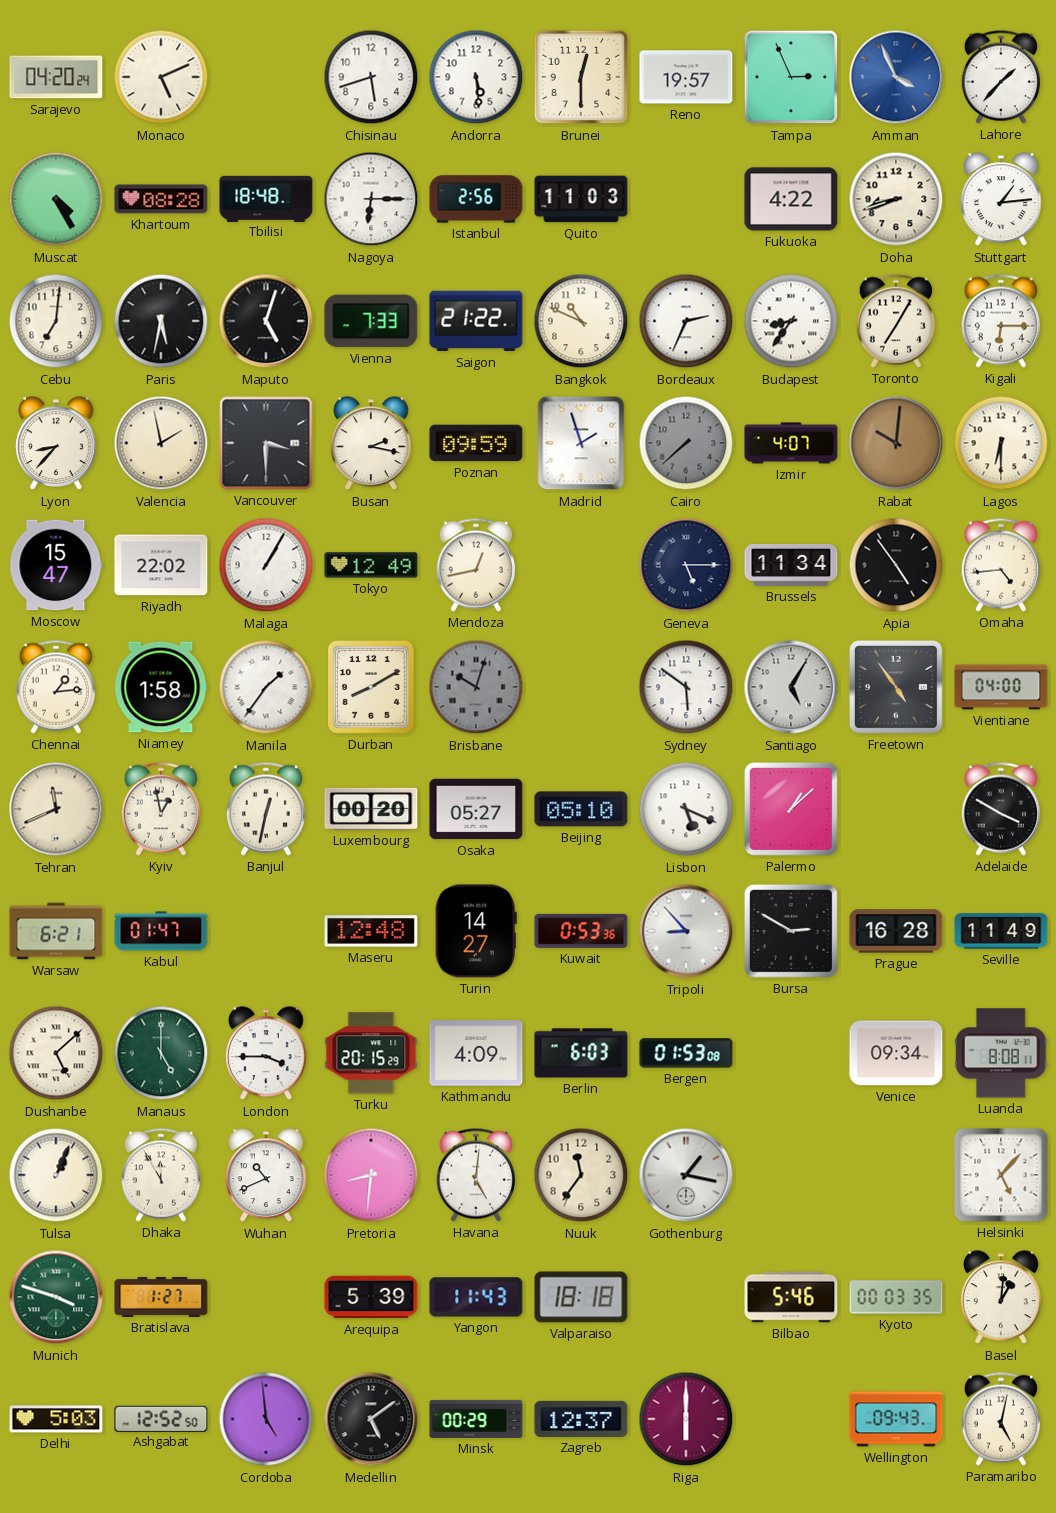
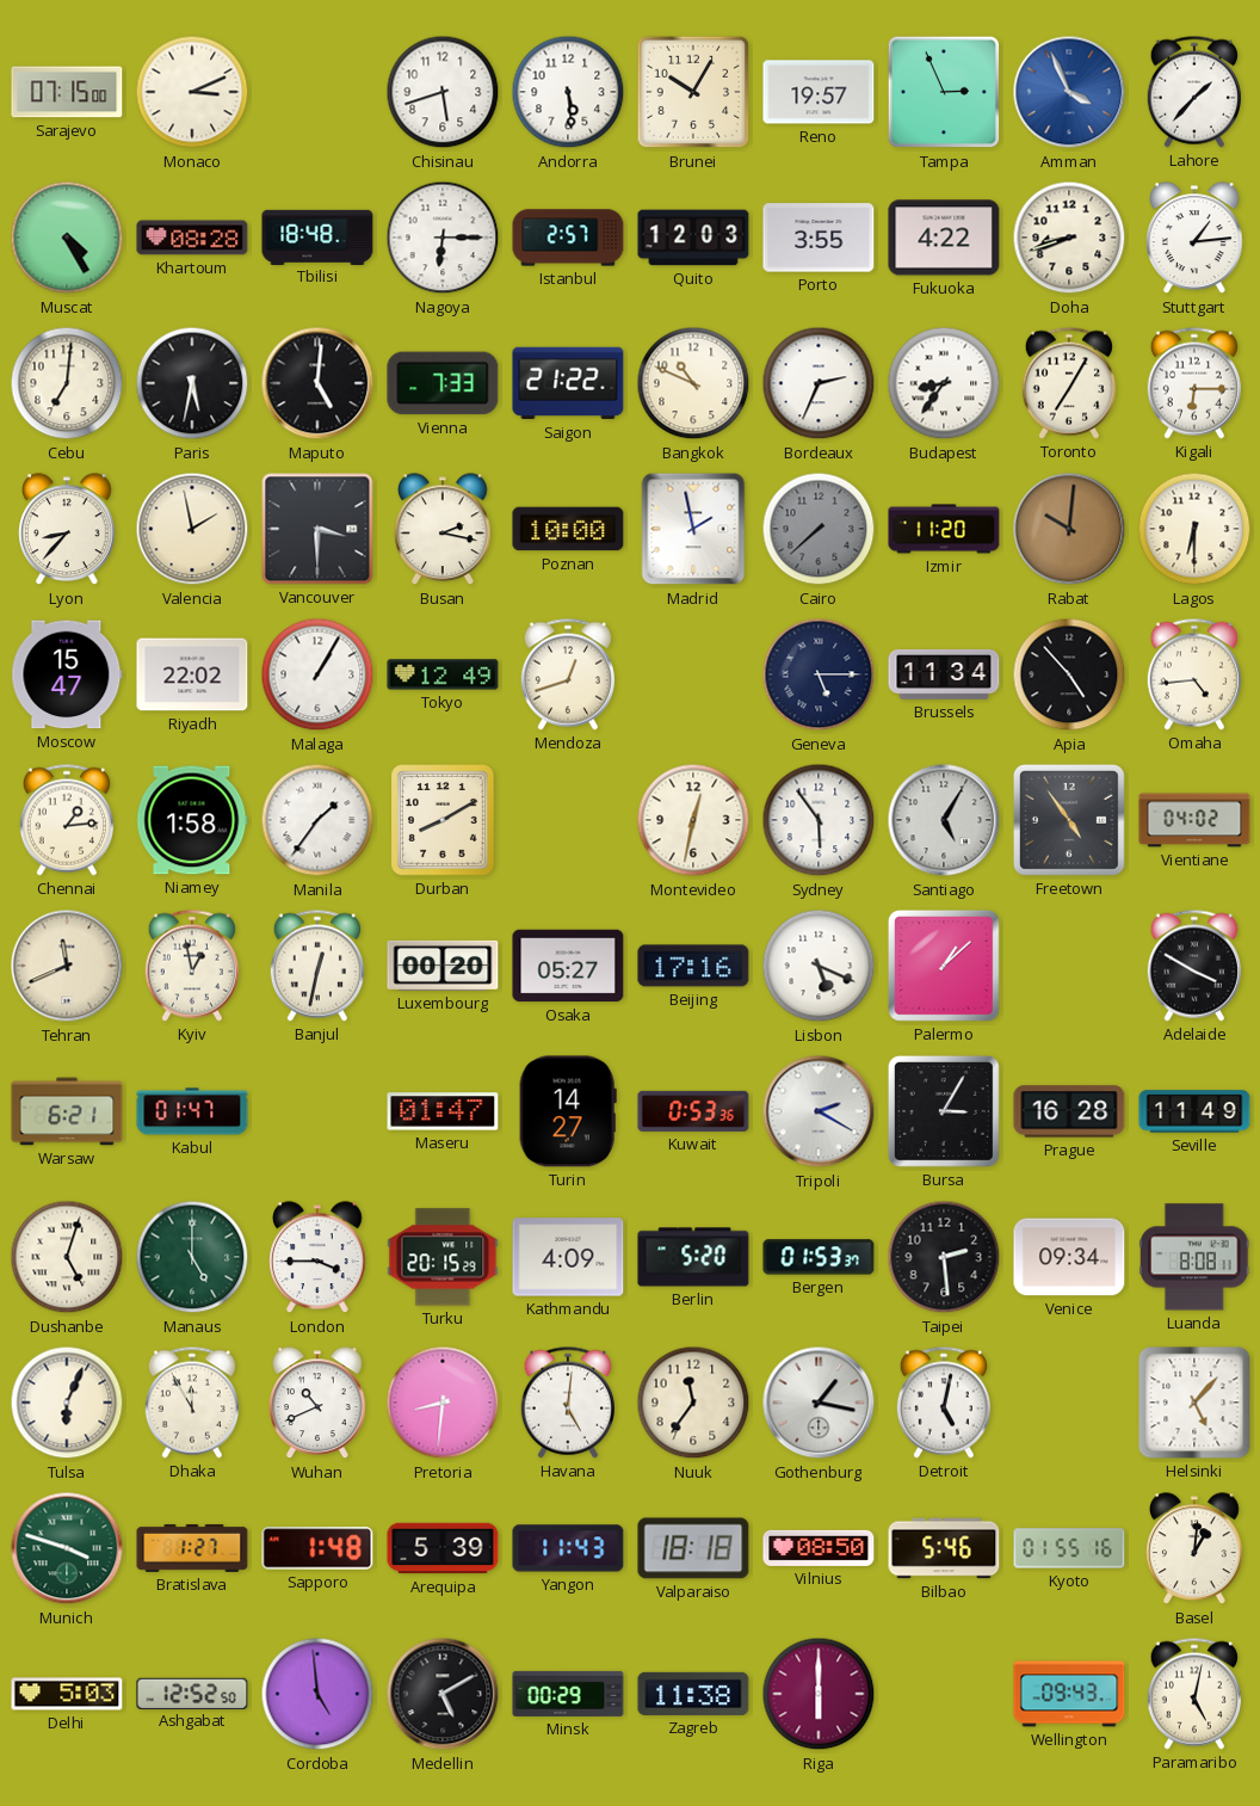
Sarajevo: 04:20 -> 07:15 (67, 92)
Monaco: 5:11 -> 3:11 (192, 92)
Brunei: 12:30 -> 10:05 (693, 92)
Istanbul: 2:56 -> 2:57 (568, 238)
Quito: 11:03 -> 12:03 (693, 238)
Porto: none -> 3:55 (819, 238)
Maputo: 5:03 -> 5:01 (317, 383)
Poznan: 09:59 -> 10:00 (568, 529)
Madrid: 1:57 -> 1:58 (693, 529)
Izmir: 4:07 -> 11:20 (944, 529)
Mendoza: 12:43 -> 12:42 (568, 674)
Apia: 4:54 -> 4:53 (1069, 674)
Brisbane: 10:03 -> none (476, 687)
Montevideo: none -> 12:32 (693, 820)
Sydney: 5:51 -> 5:54 (819, 820)
Vientiane: 04:00 -> 04:02 (1194, 820)
Beijing: 05:10 -> 17:16 (693, 966)
Maseru: 12:48 -> 01:47 (443, 1111)
Tripoli: 8:53 -> 2:20 (819, 1111)
Bursa: 2:50 -> 3:05 (944, 1111)
Dushanbe: 5:08 -> 5:03 (67, 1257)
Berlin: 6:03 -> 5:20 (693, 1257)
Bergen: 01:53:08 -> 01:53:37 (819, 1257)
Taipei: none -> 2:29 (944, 1257)
Tulsa: 1:04 -> 6:04 (67, 1403)
Detroit: none -> 5:02 (944, 1403)
Sapporo: none -> 1:48 (317, 1548)
Vilnius: none -> 08:50 (819, 1548)
Kyoto: 00:03 -> 01:55 (1069, 1548)
Medellin: 5:09 -> 5:10 (443, 1694)
Zagreb: 12:37 -> 11:38 (693, 1694)
